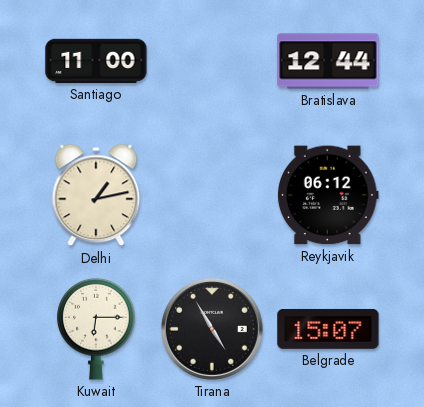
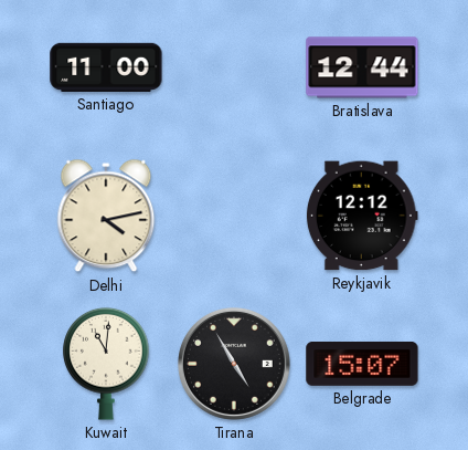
Delhi: 1:13 -> 4:13 (106, 216)
Reykjavik: 06:12 -> 12:12 (362, 216)
Kuwait: 6:15 -> 11:01 (106, 364)
